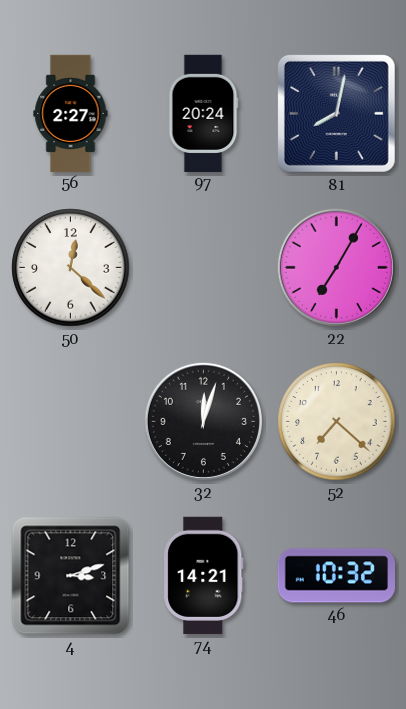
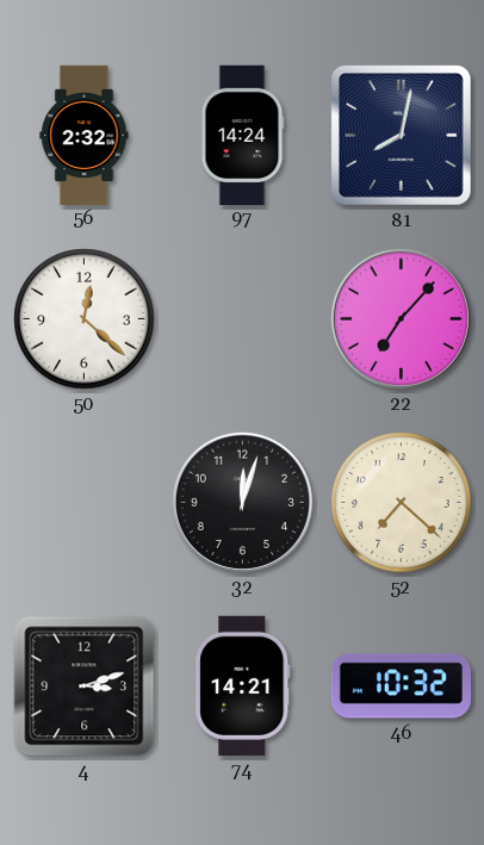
56: 2:27 -> 2:32 (85, 135)
97: 20:24 -> 14:24 (242, 135)
22: 7:05 -> 7:07 (401, 318)
